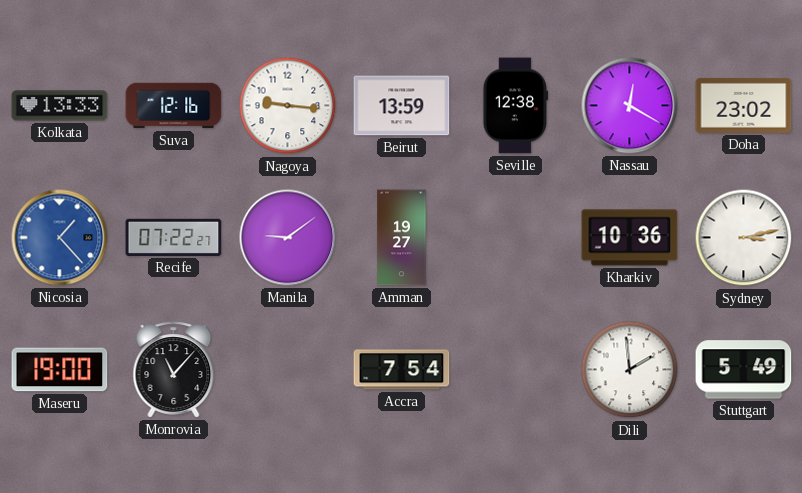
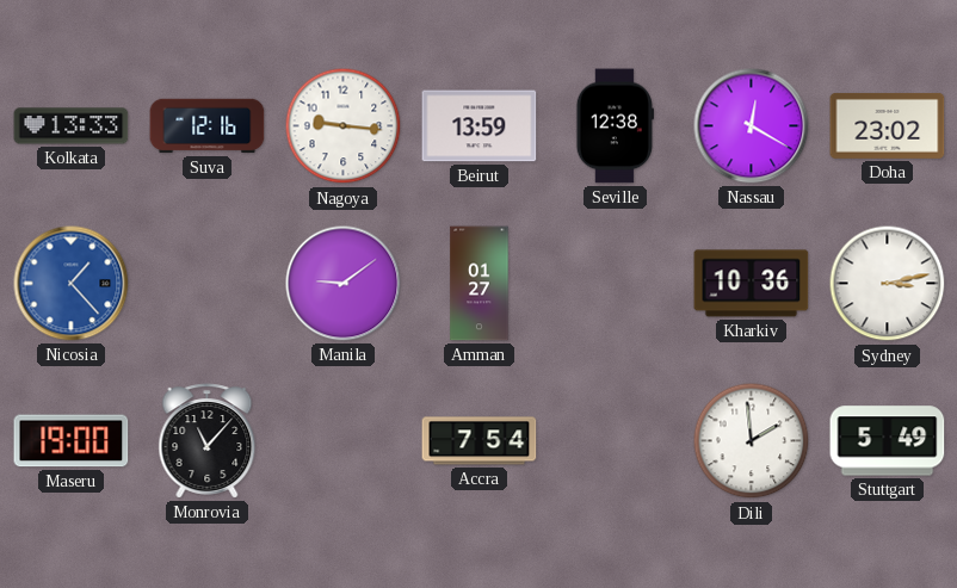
Recife: 07:22 -> none (174, 237)
Amman: 19:27 -> 01:27 (480, 284)
